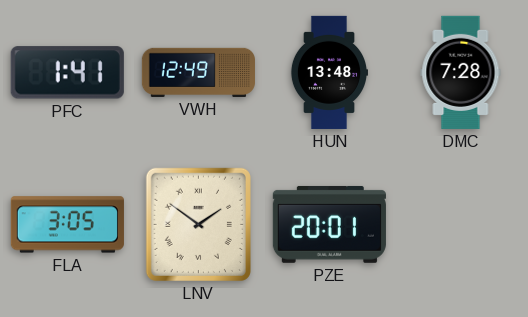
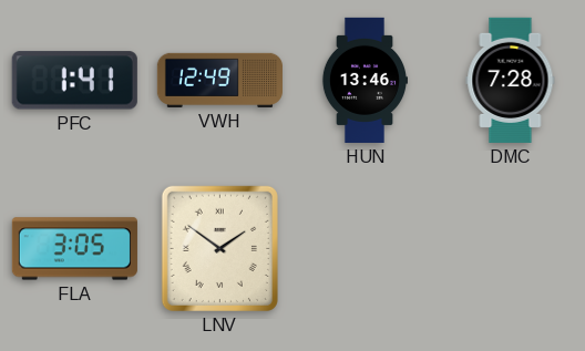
HUN: 13:48 -> 13:46 (363, 80)
PZE: 20:01 -> none (329, 224)
